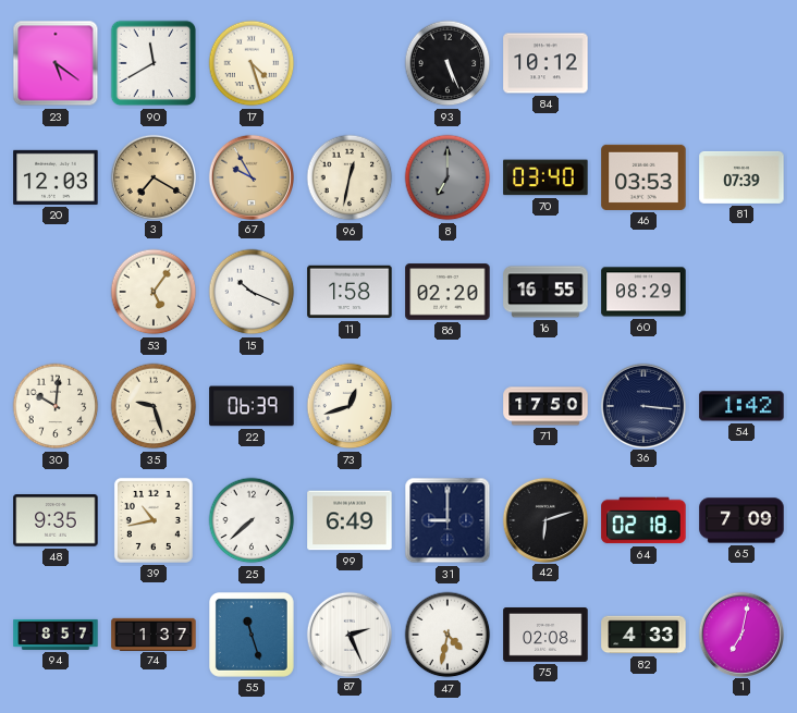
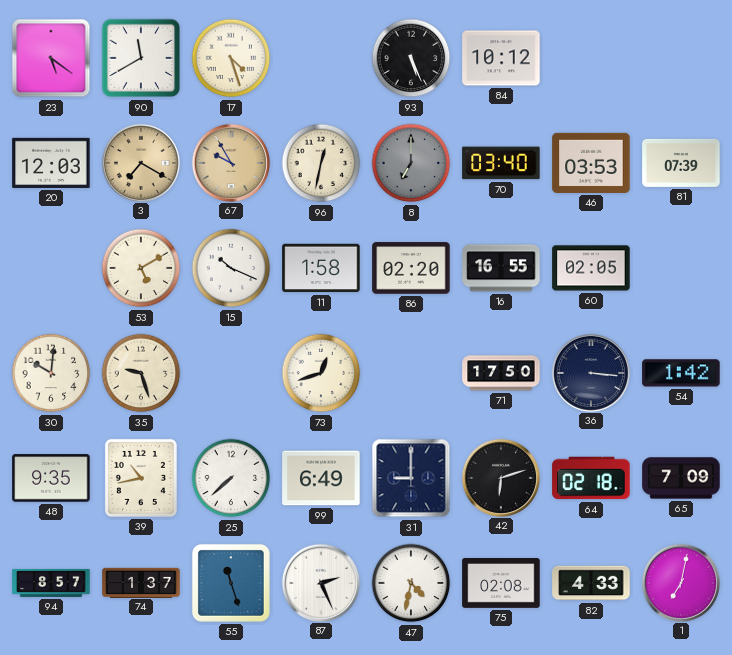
53: 5:06 -> 5:10 (141, 268)
60: 08:29 -> 02:05 (591, 268)
22: 06:39 -> none (252, 406)
